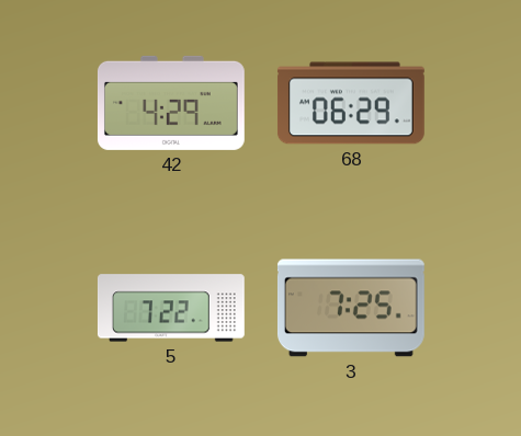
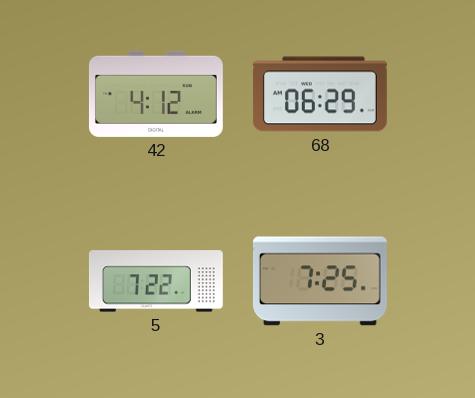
42: 4:29 -> 4:12 (156, 94)
